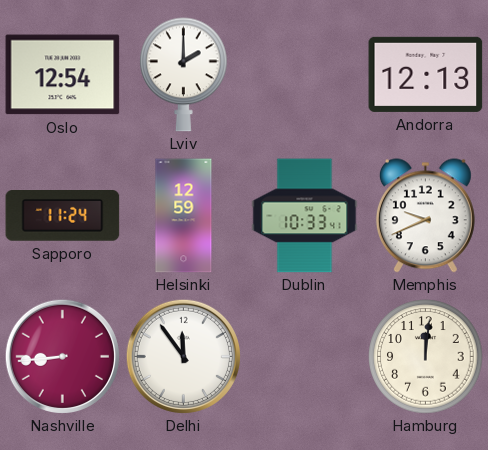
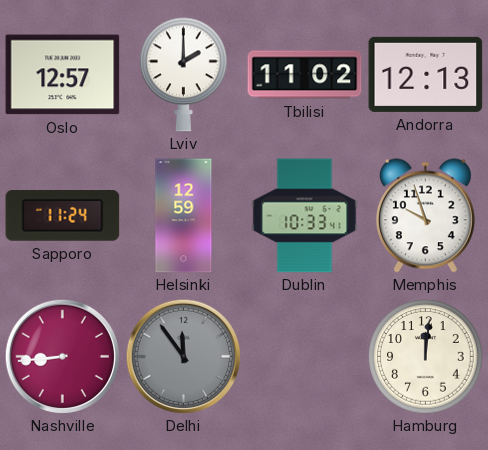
Oslo: 12:54 -> 12:57 (63, 75)
Tbilisi: none -> 11:02 (305, 75)
Memphis: 9:41 -> 9:57 (425, 216)
Delhi dial: white -> grey (183, 356)
